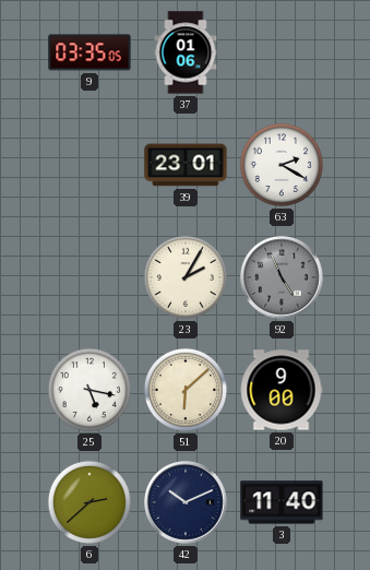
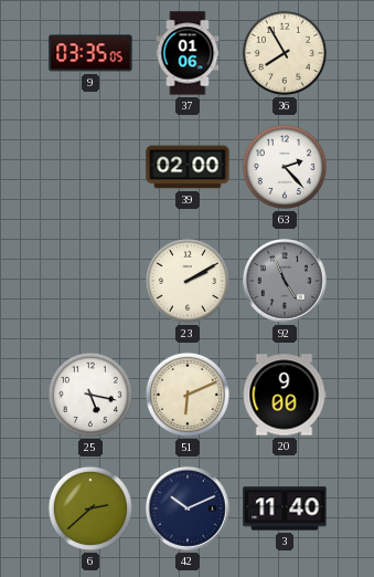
36: none -> 7:55 (285, 53)
39: 23:01 -> 02:00 (188, 167)
63: 2:20 -> 2:23 (285, 167)
23: 2:05 -> 2:10 (188, 281)
51: 6:08 -> 6:11 (188, 395)
